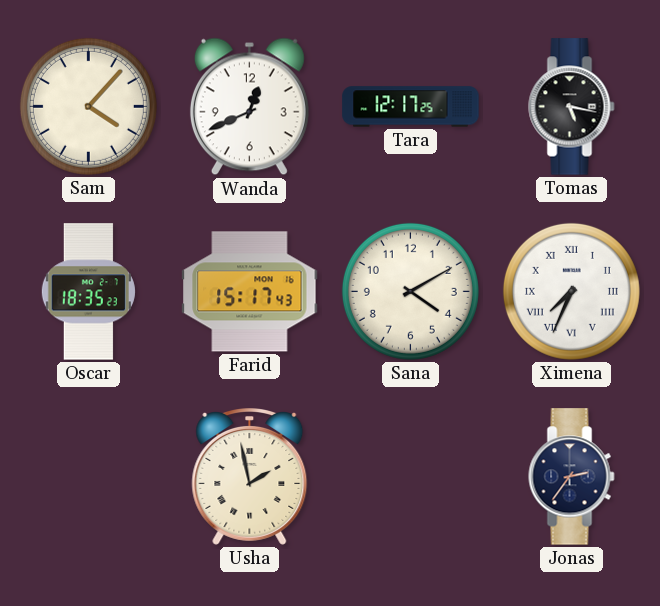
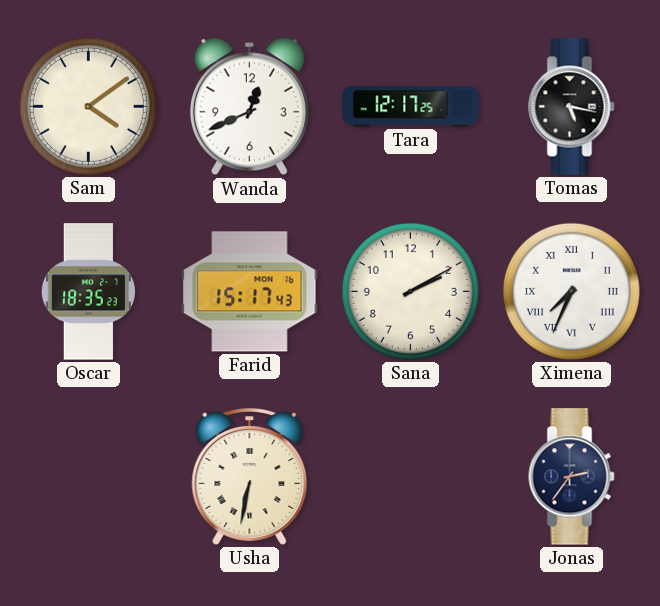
Sam: 4:07 -> 4:09 (88, 106)
Sana: 4:10 -> 2:10 (410, 291)
Usha: 1:58 -> 6:32 (250, 477)
